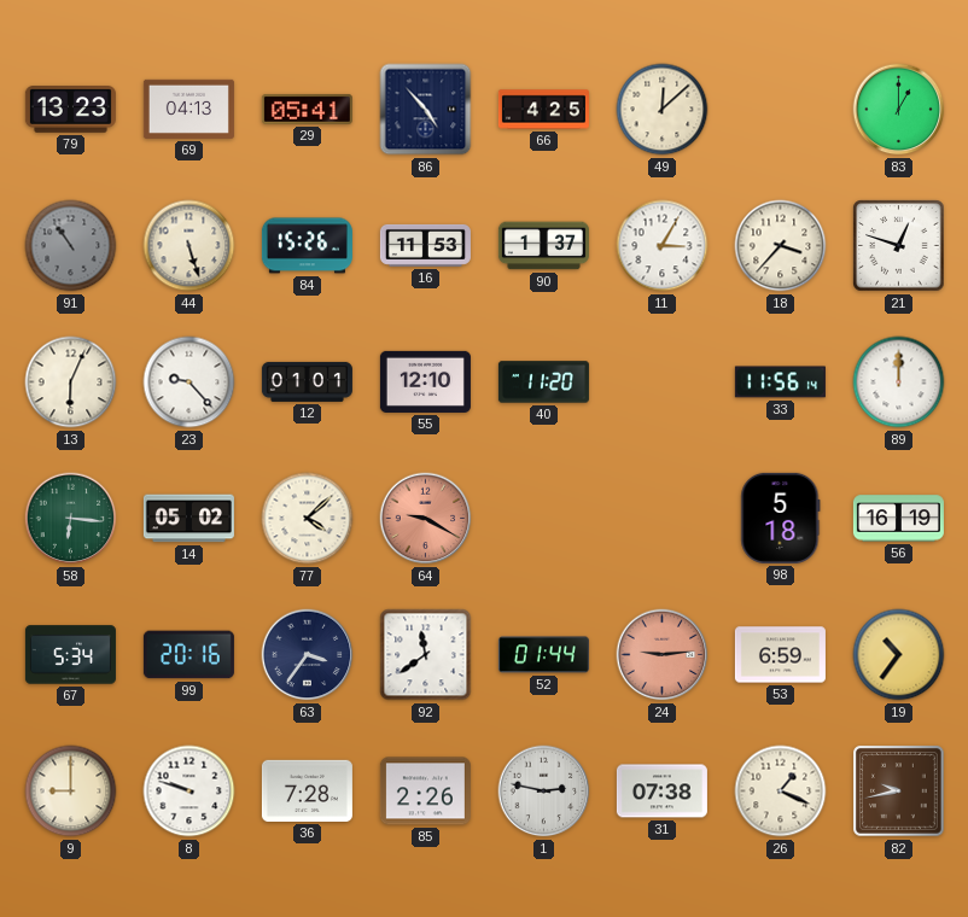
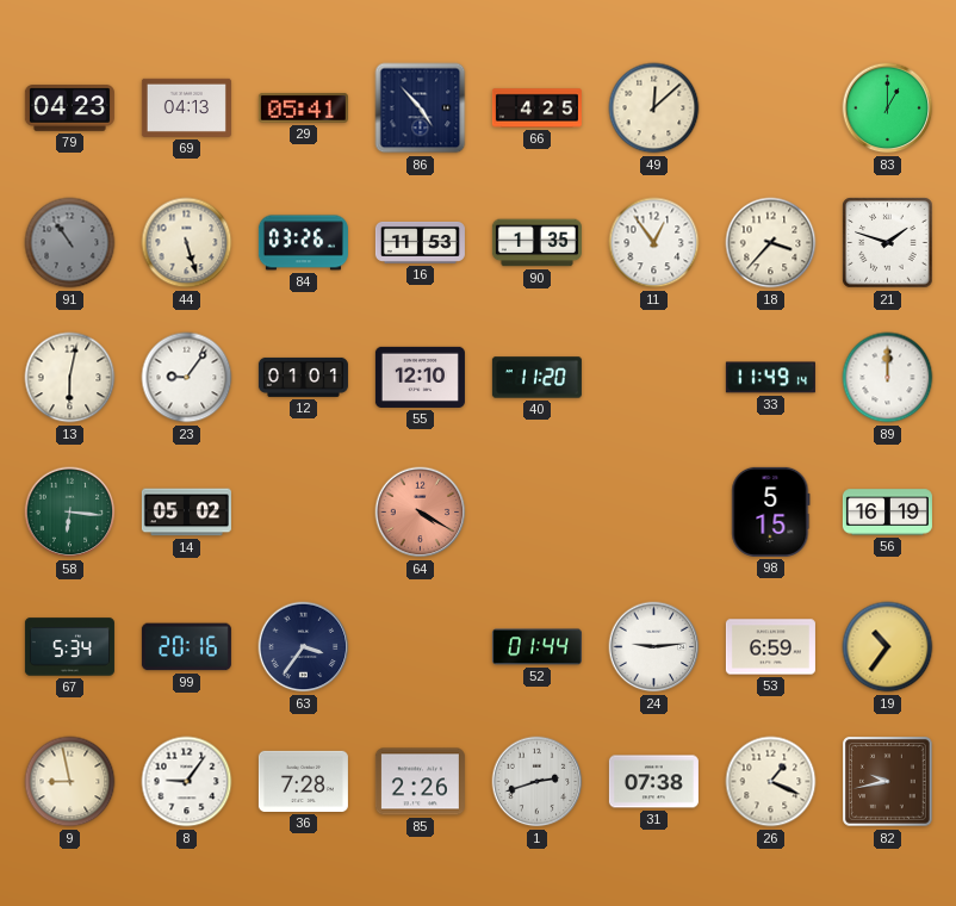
79: 13:23 -> 04:23 (69, 108)
84: 15:26 -> 03:26 (303, 243)
90: 1:37 -> 1:35 (536, 243)
11: 3:05 -> 12:54 (654, 243)
21: 12:48 -> 1:48 (888, 243)
13: 6:04 -> 6:02 (70, 378)
23: 9:23 -> 9:06 (187, 378)
33: 11:56 -> 11:49 (770, 378)
77: 4:08 -> none (308, 519)
64: 9:20 -> 4:20 (421, 513)
98: 5:18 -> 5:15 (771, 511)
92: 11:39 -> none (426, 655)
24 dial: salmon -> white (654, 647)
9: 9:00 -> 8:58 (70, 782)
8: 9:48 -> 9:06 (187, 782)
1: 2:47 -> 2:42 (538, 782)
